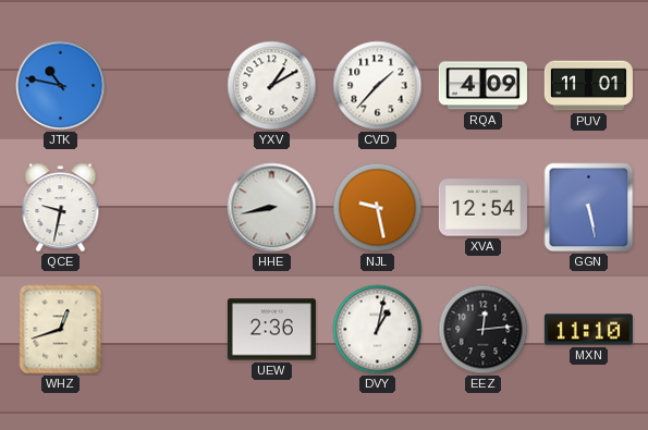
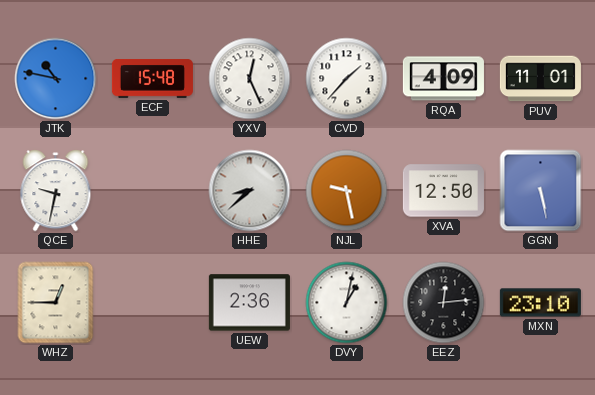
ECF: none -> 15:48 (152, 79)
YXV: 1:10 -> 12:26 (250, 79)
HHE: 8:43 -> 8:38 (250, 191)
XVA: 12:54 -> 12:50 (443, 191)
WHZ: 12:42 -> 12:45 (56, 303)
MXN: 11:10 -> 23:10 (540, 303)
